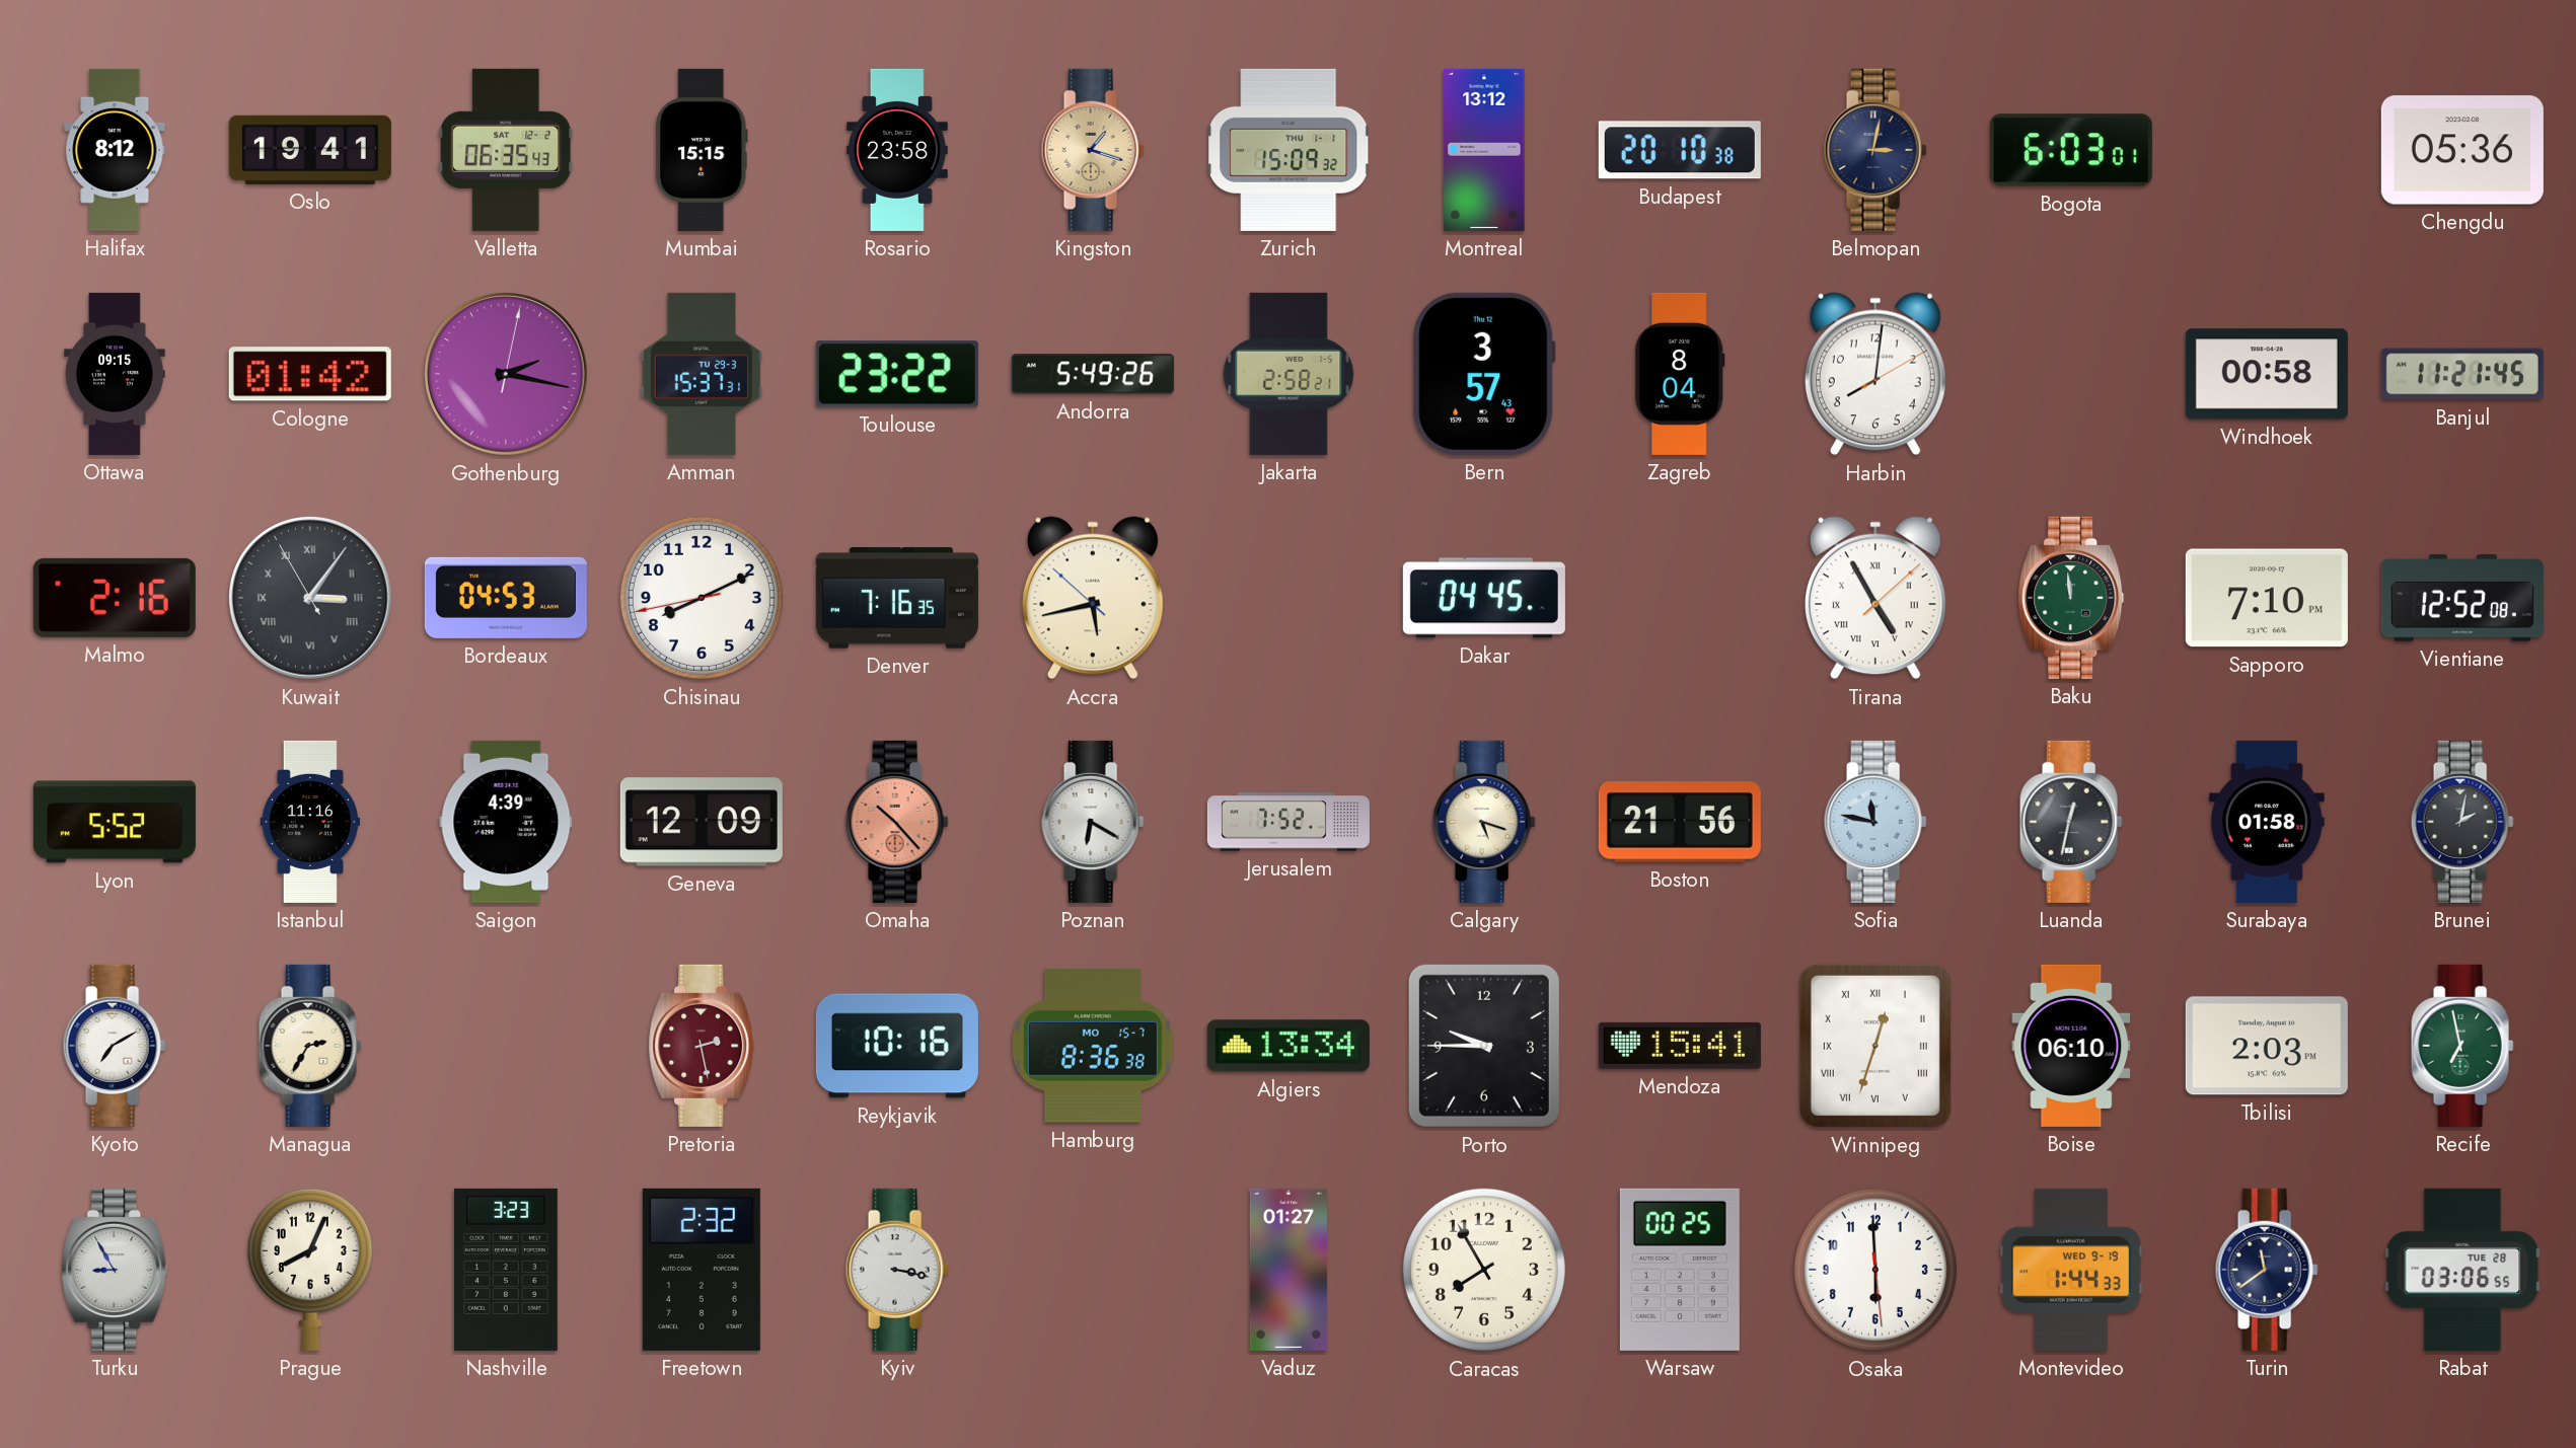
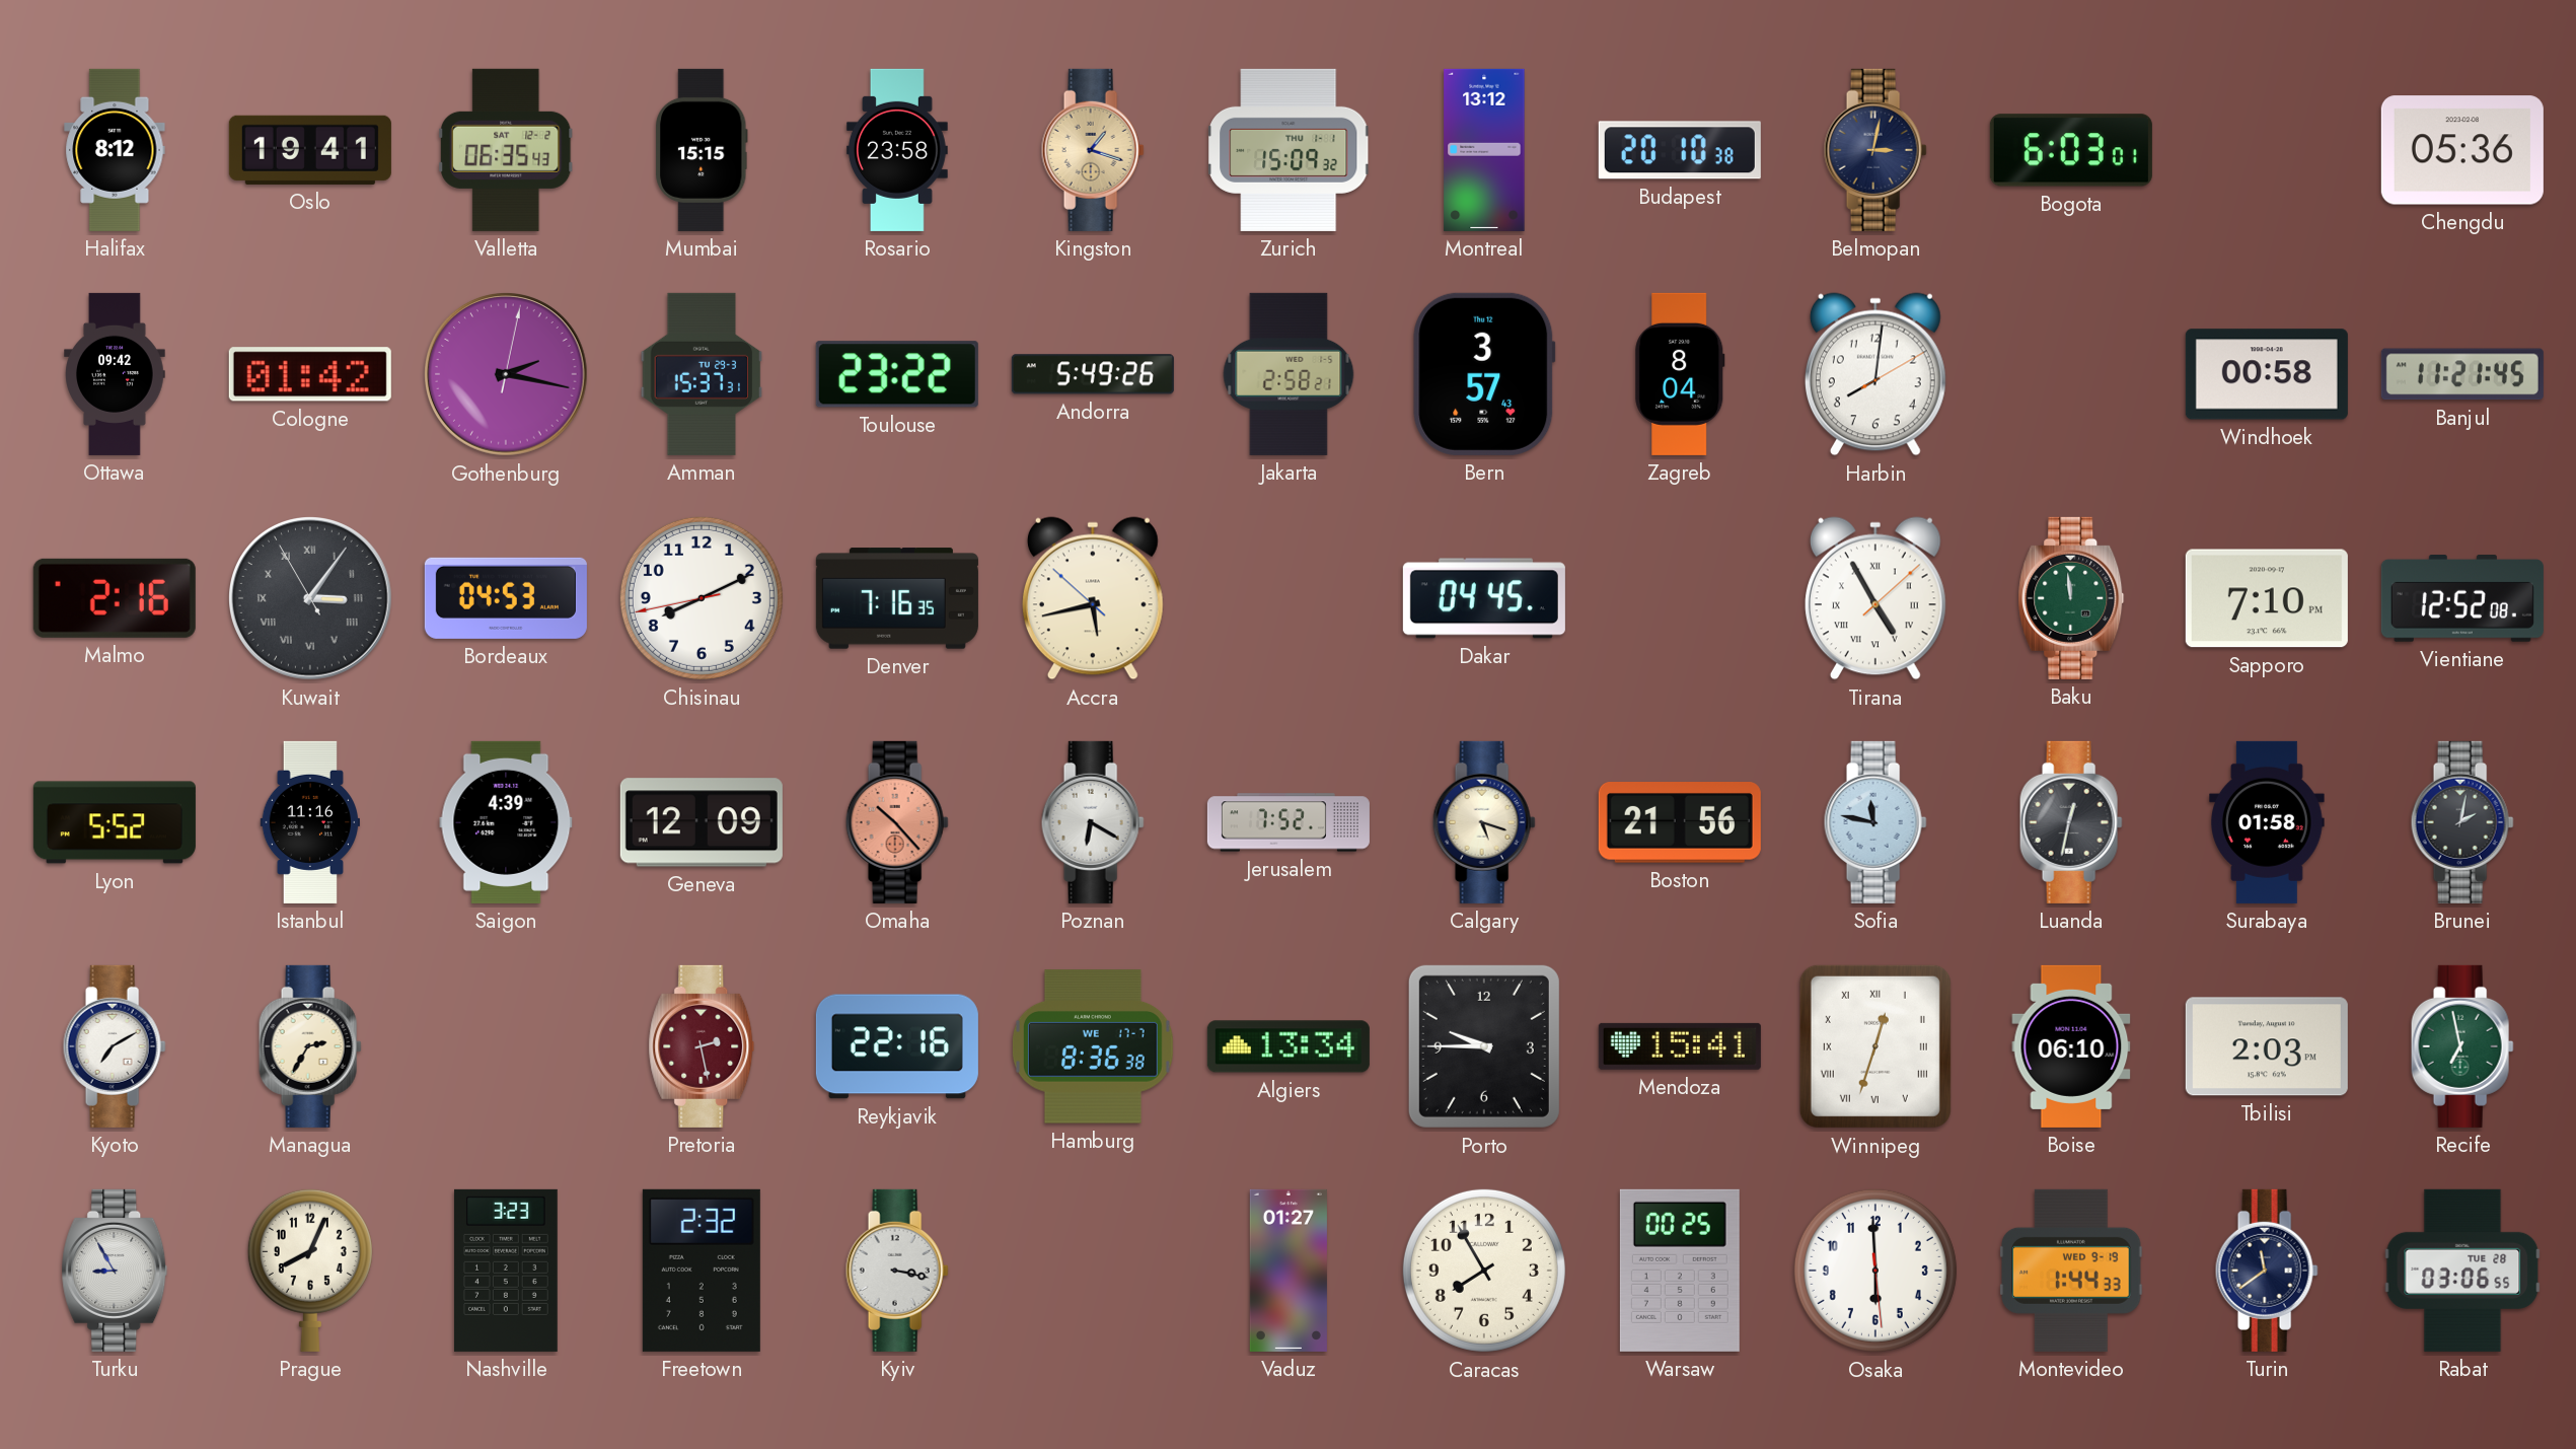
Ottawa: 09:15 -> 09:42 (115, 374)
Reykjavik: 10:16 -> 22:16 (897, 1046)
Hamburg date: MO 15-7 -> WE 17-7 (1093, 1046)
